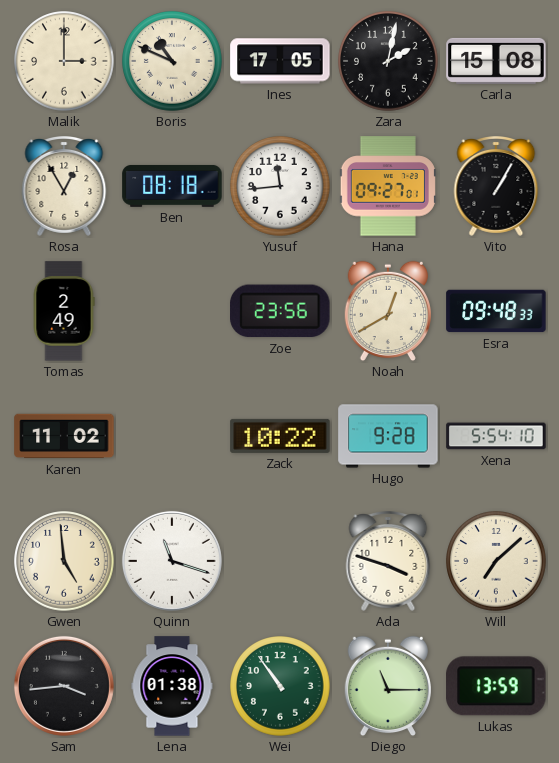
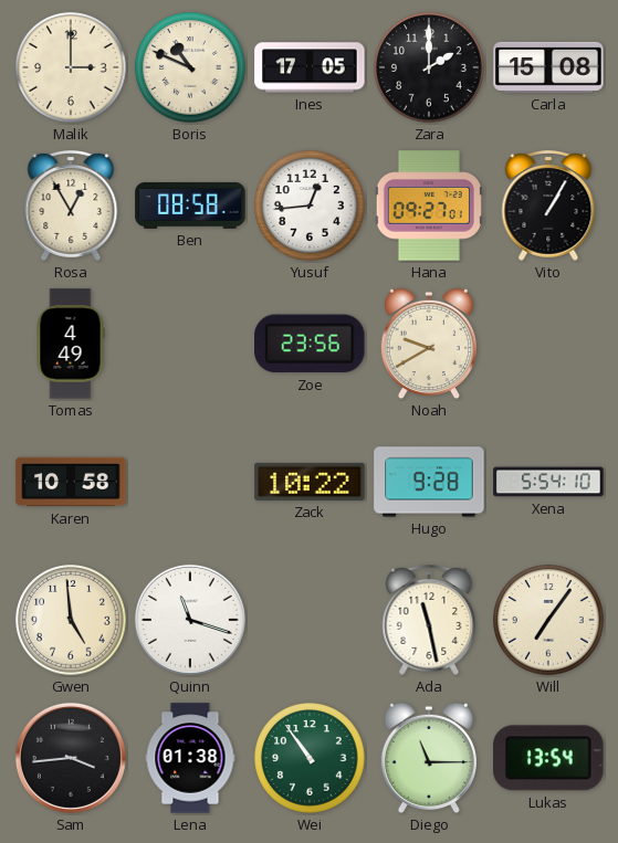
Zara: 2:02 -> 2:00 (429, 67)
Ben: 08:18 -> 08:58 (190, 206)
Yusuf: 11:44 -> 12:44 (310, 206)
Tomas: 2:49 -> 4:49 (71, 344)
Noah: 12:40 -> 9:40 (429, 344)
Esra: 09:48 -> none (496, 311)
Karen: 11:02 -> 10:58 (71, 482)
Ada: 3:48 -> 11:28 (429, 621)
Will: 7:08 -> 7:06 (548, 620)
Lukas: 13:59 -> 13:54 (548, 758)
